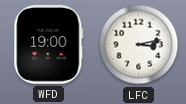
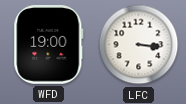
LFC: 3:13 -> 3:16 (139, 45)
